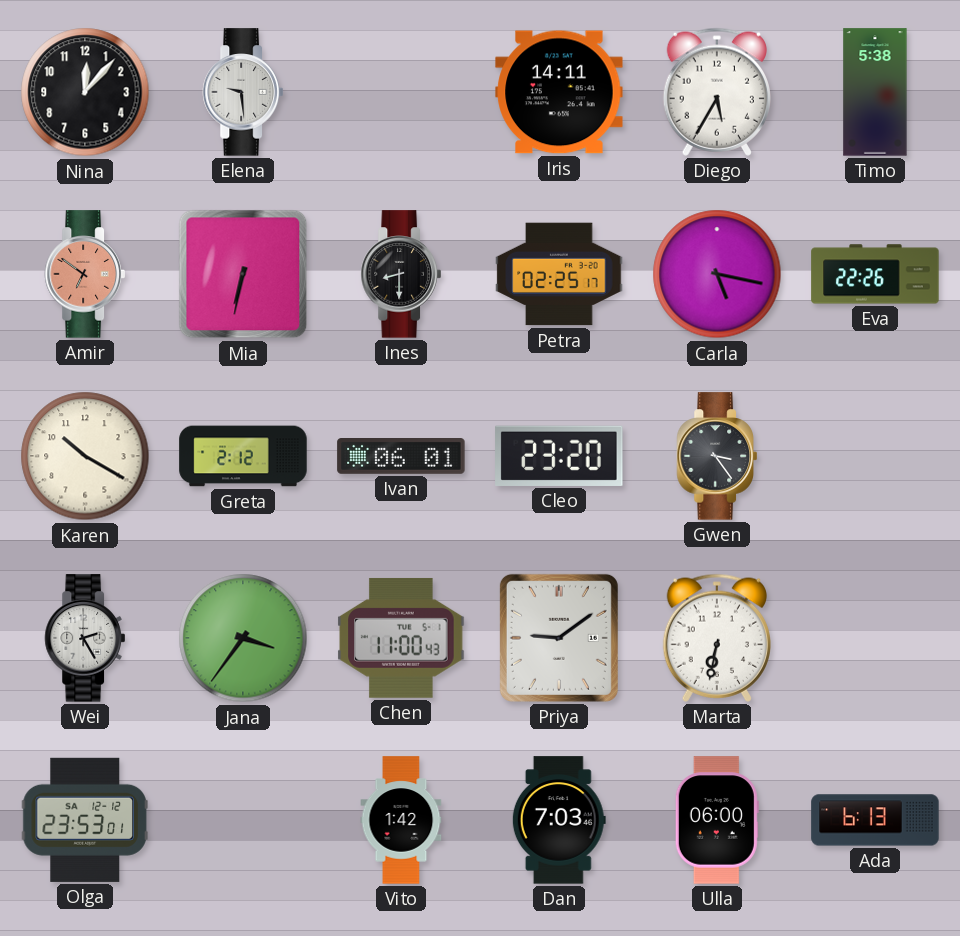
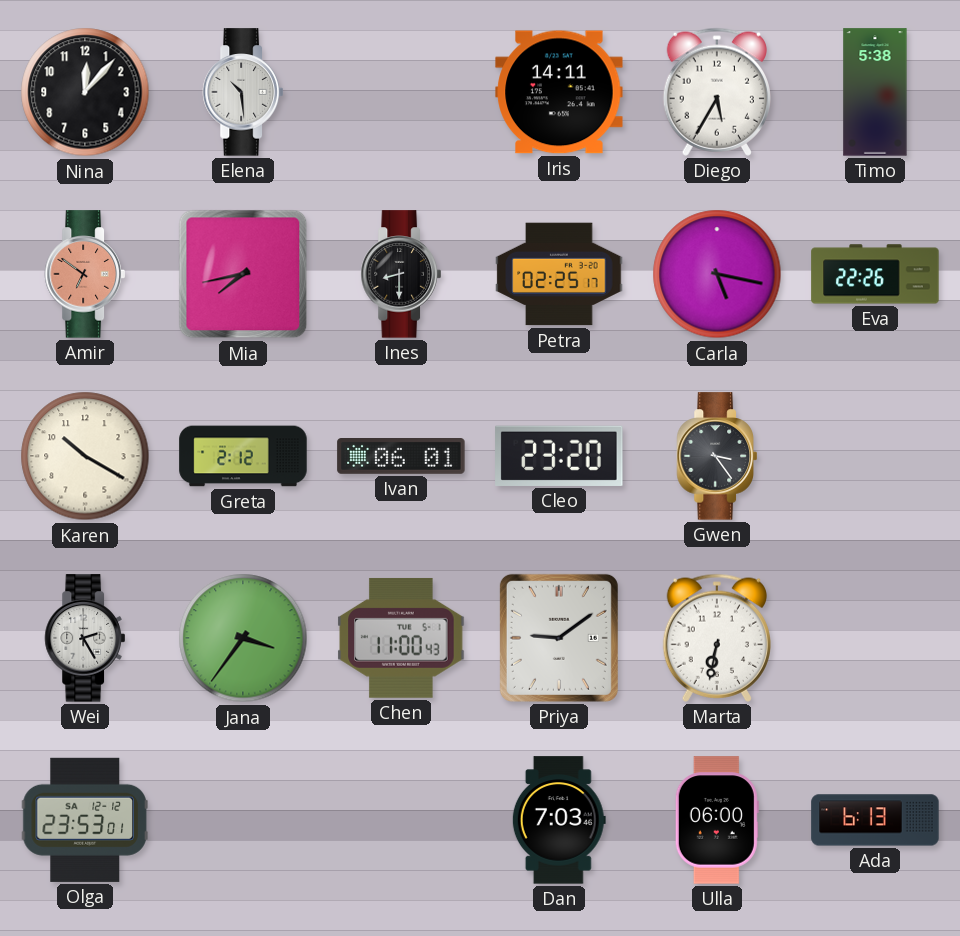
Elena: 9:29 -> 10:29 (243, 92)
Mia: 6:32 -> 7:43 (243, 274)
Vito: 1:42 -> none (401, 820)
